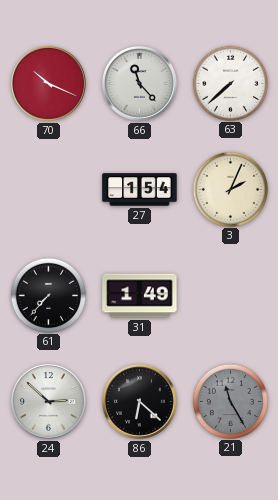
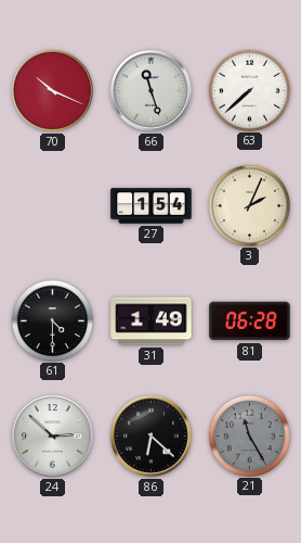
66: 11:23 -> 11:27 (152, 91)
61: 7:37 -> 4:30 (52, 320)
81: none -> 06:28 (250, 321)
